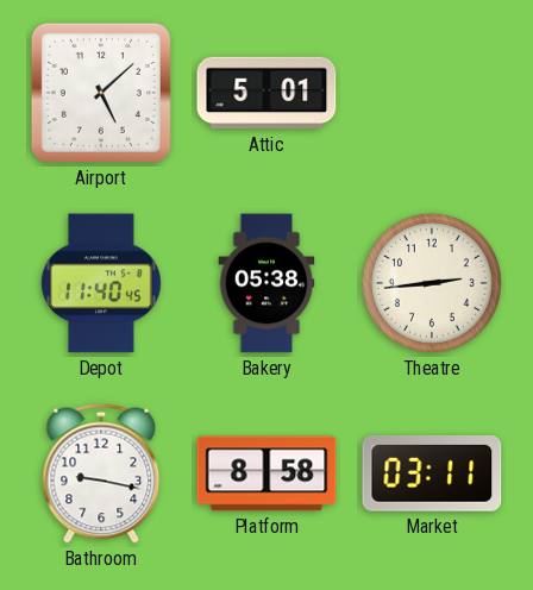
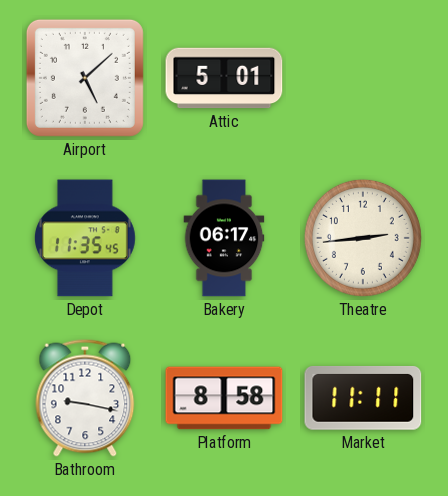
Depot: 11:40 -> 11:35 (85, 238)
Bakery: 05:38 -> 06:17 (224, 238)
Market: 03:11 -> 11:11 (363, 398)
